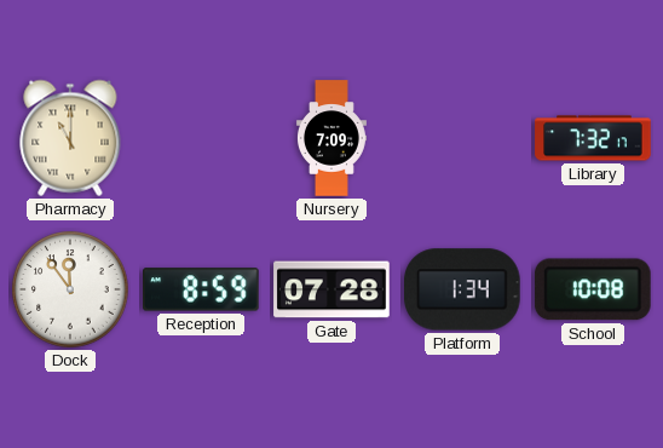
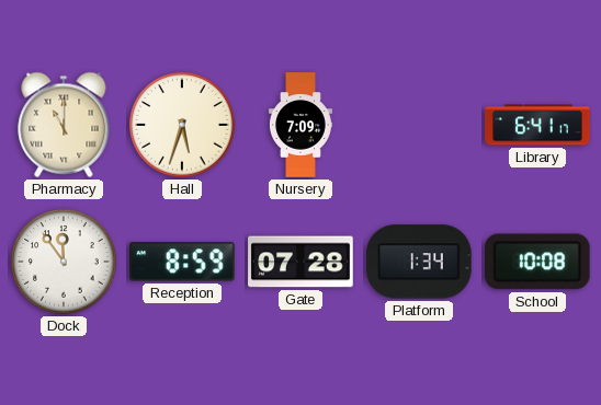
Hall: none -> 5:33 (182, 125)
Library: 7:32 -> 6:41 (537, 125)
